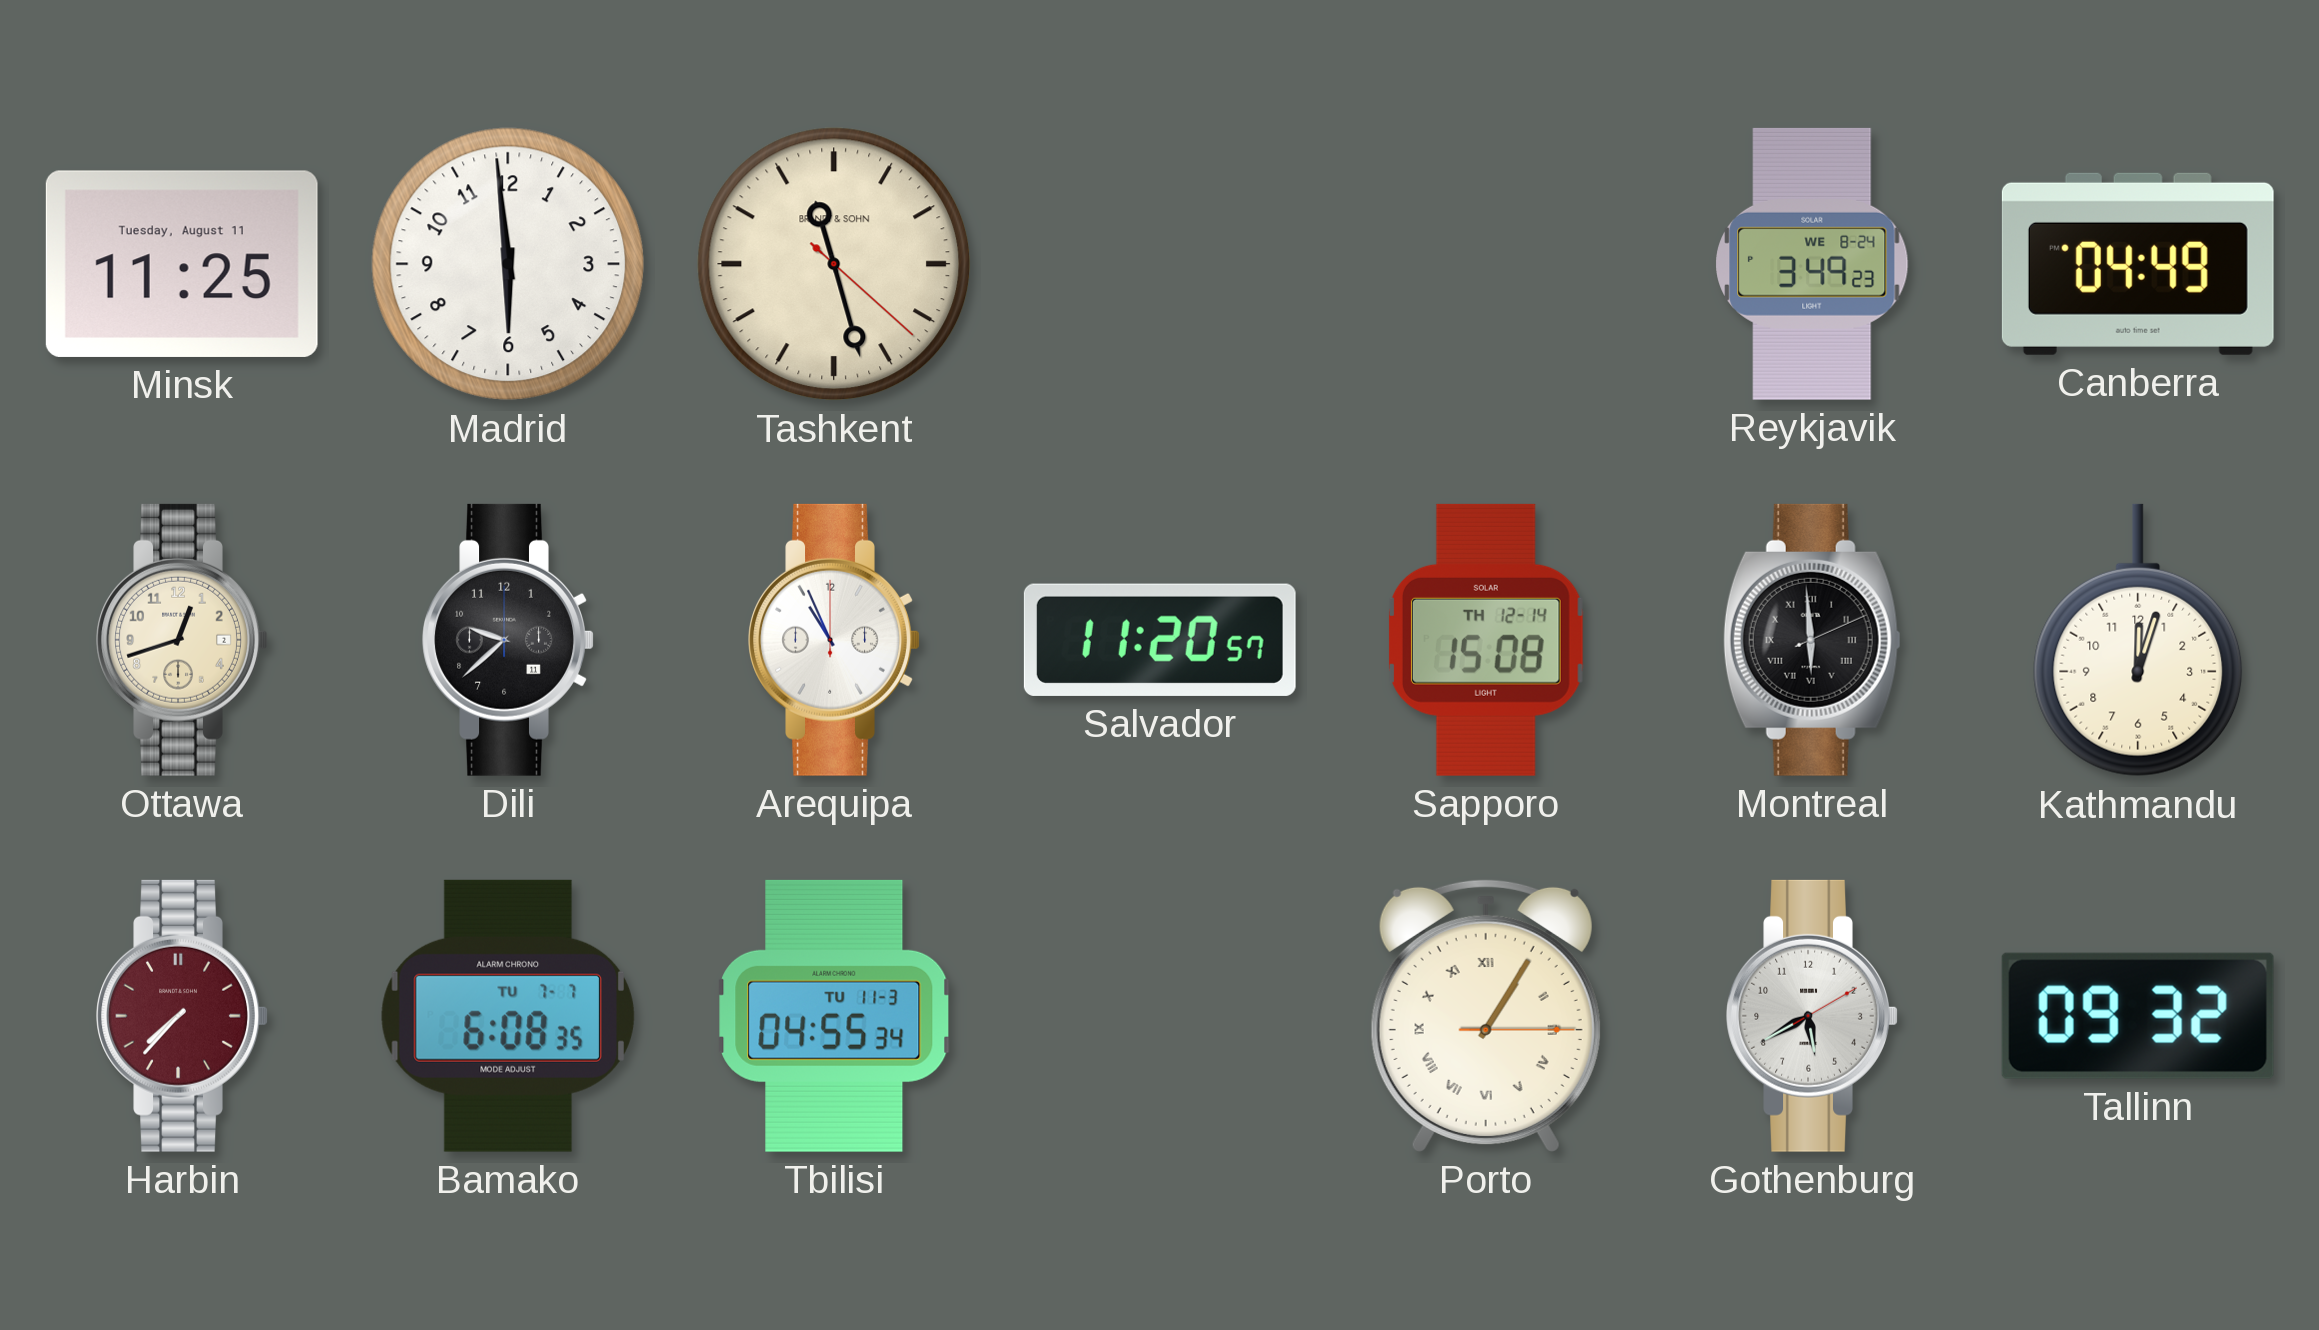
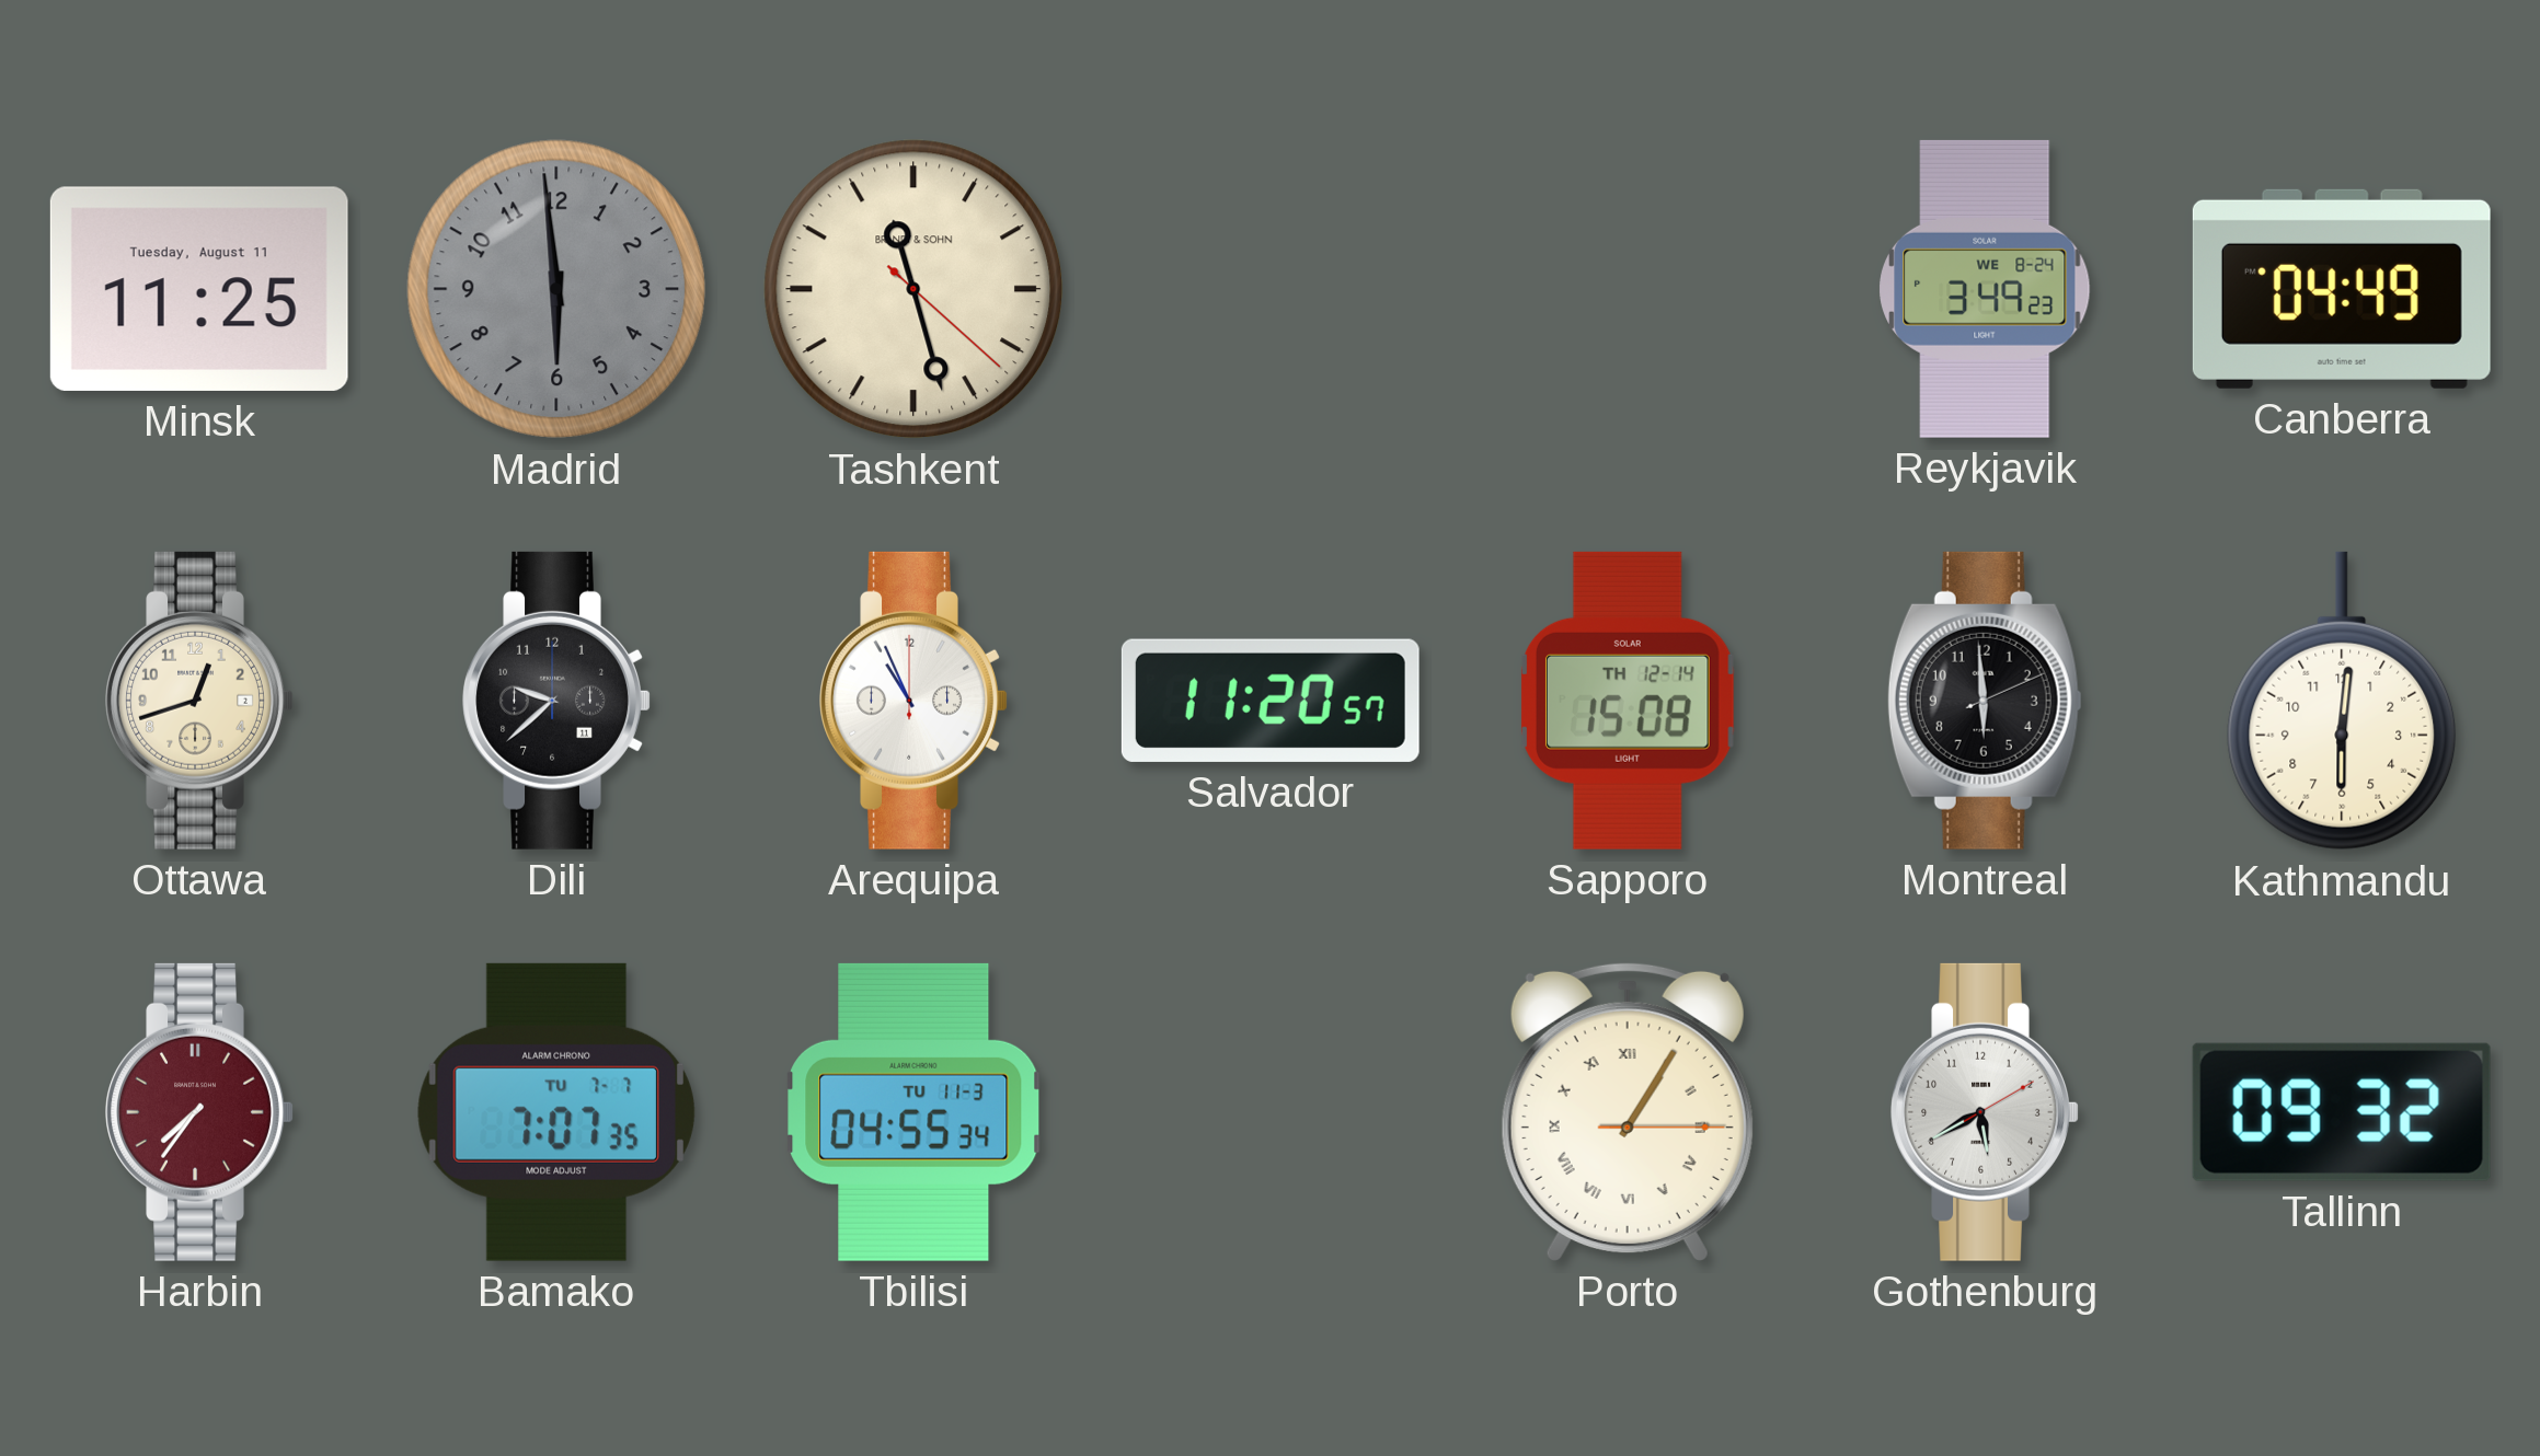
Madrid dial: white -> grey (556, 289)
Montreal numerals: Roman -> Arabic (1985, 701)
Kathmandu: 12:03 -> 6:01 (2342, 701)
Harbin: 7:37 -> 7:36 (199, 1112)
Bamako: 6:08 -> 7:07 (556, 1112)
